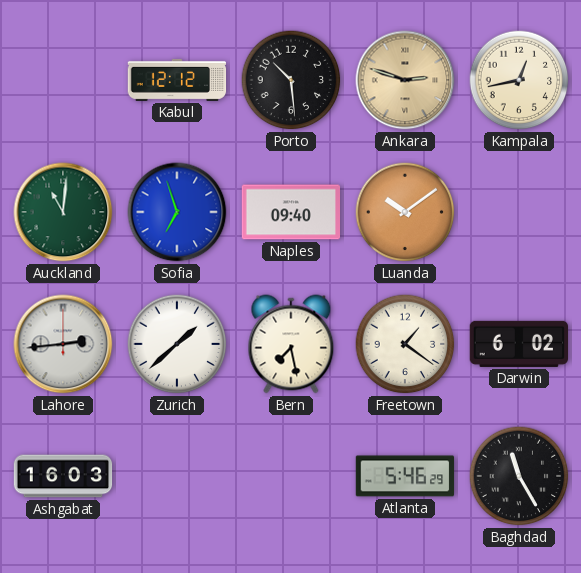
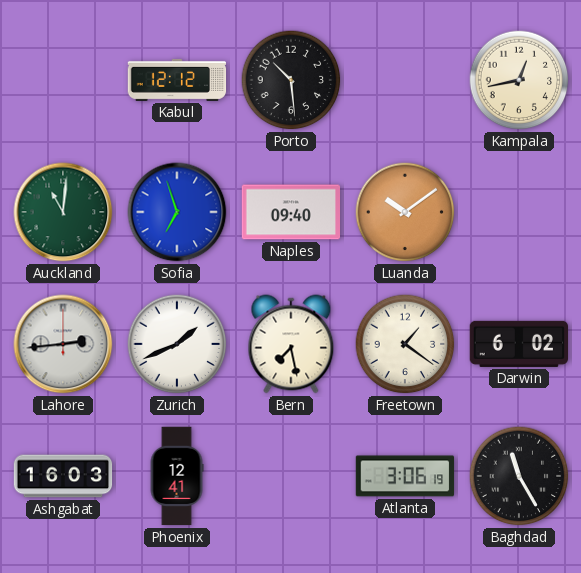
Ankara: 2:48 -> none (405, 80)
Zurich: 1:38 -> 1:41 (177, 344)
Phoenix: none -> 12:41 (177, 476)
Atlanta: 5:46 -> 3:06 (405, 476)
